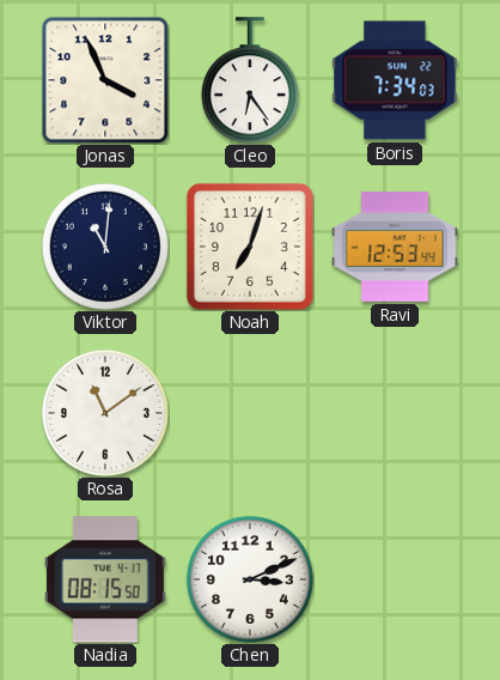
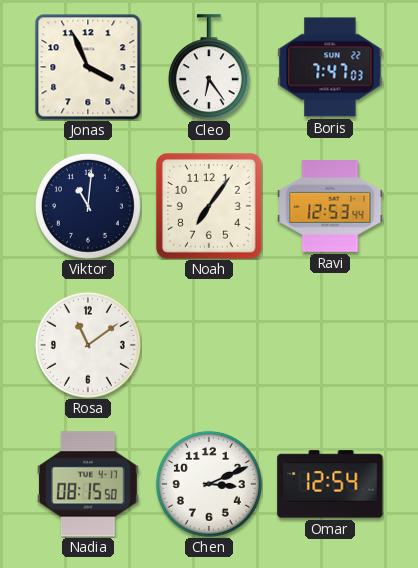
Boris: 7:34 -> 7:47 (330, 67)
Noah: 7:03 -> 7:06 (209, 206)
Omar: none -> 12:54 (330, 484)
